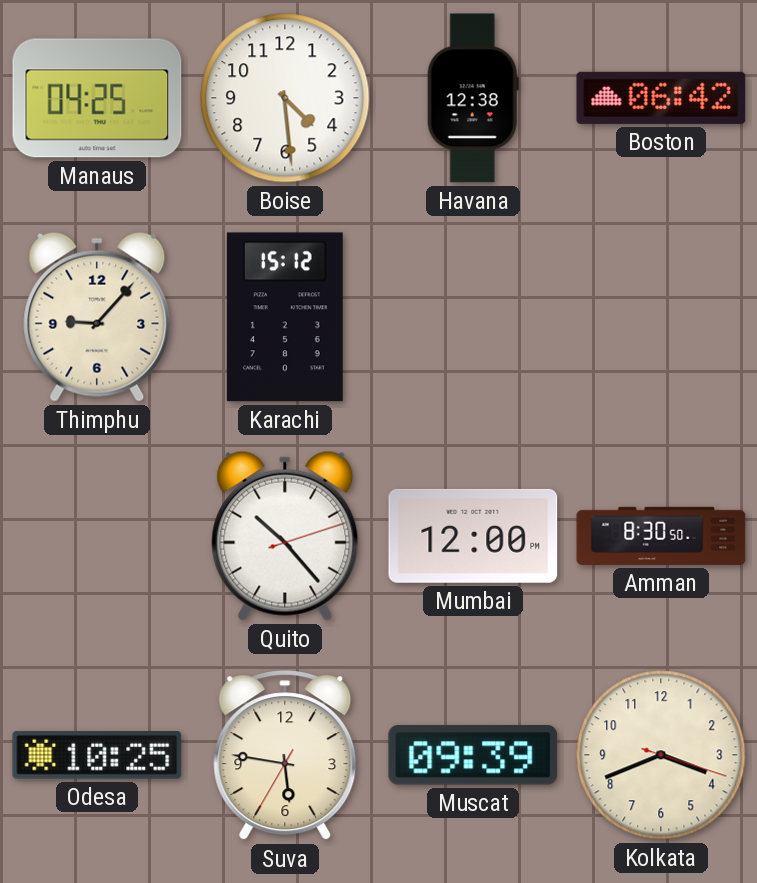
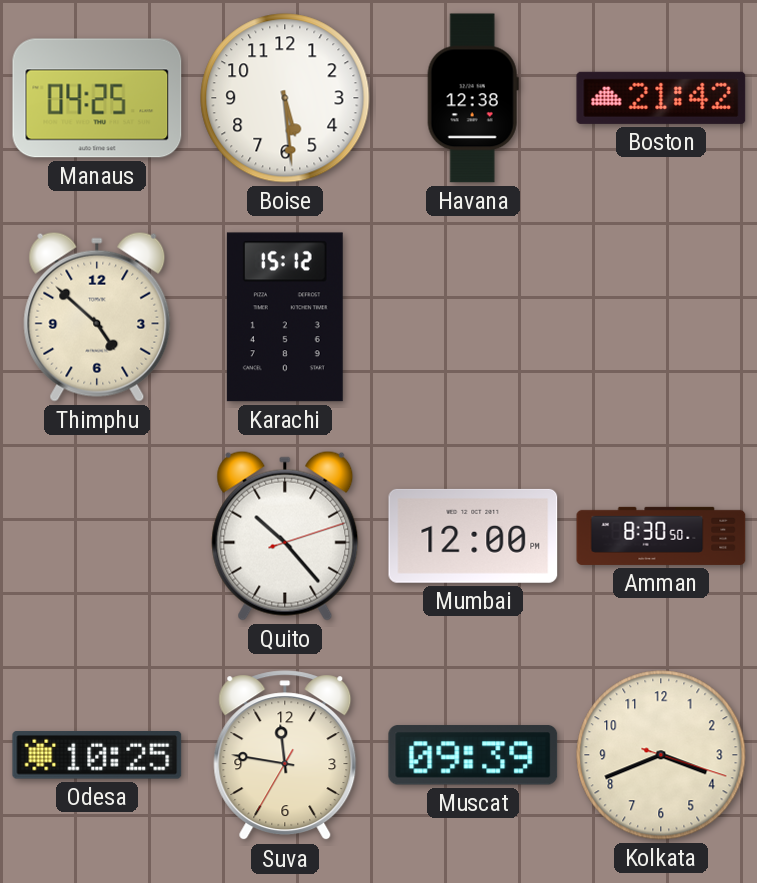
Boise: 4:29 -> 5:29 (285, 98)
Boston: 06:42 -> 21:42 (661, 98)
Thimphu: 9:07 -> 4:52 (97, 317)
Suva: 5:46 -> 11:46 (285, 756)
